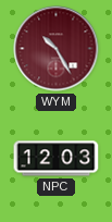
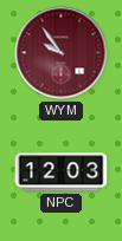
WYM: 10:25 -> 9:54 (62, 53)
